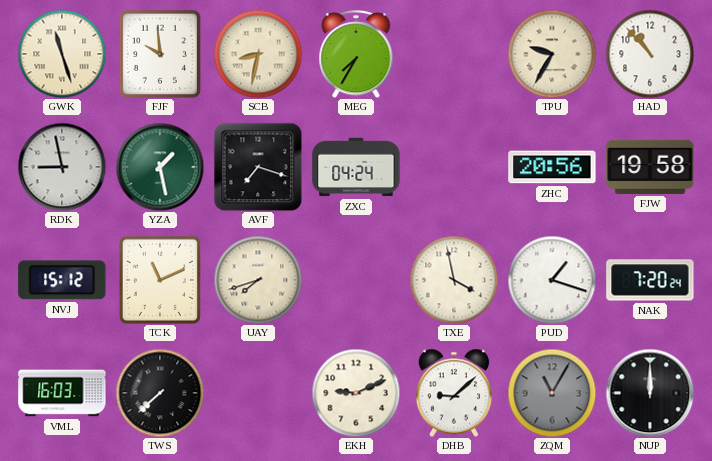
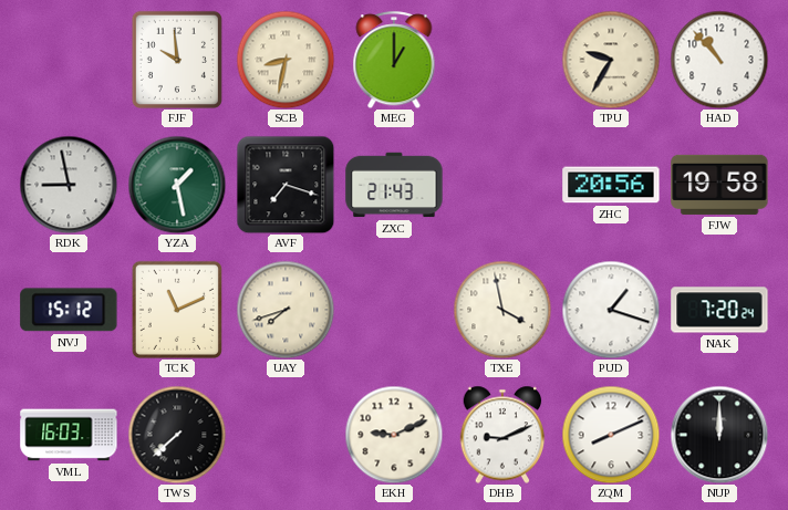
GWK: 11:27 -> none (62, 54)
MEG: 7:35 -> 1:00 (394, 60)
ZXC: 04:24 -> 21:43 (394, 185)
DHB: 9:08 -> 9:11 (502, 435)
ZQM: 11:05 -> 8:11 (611, 435)
ZQM dial: grey -> white (611, 435)
